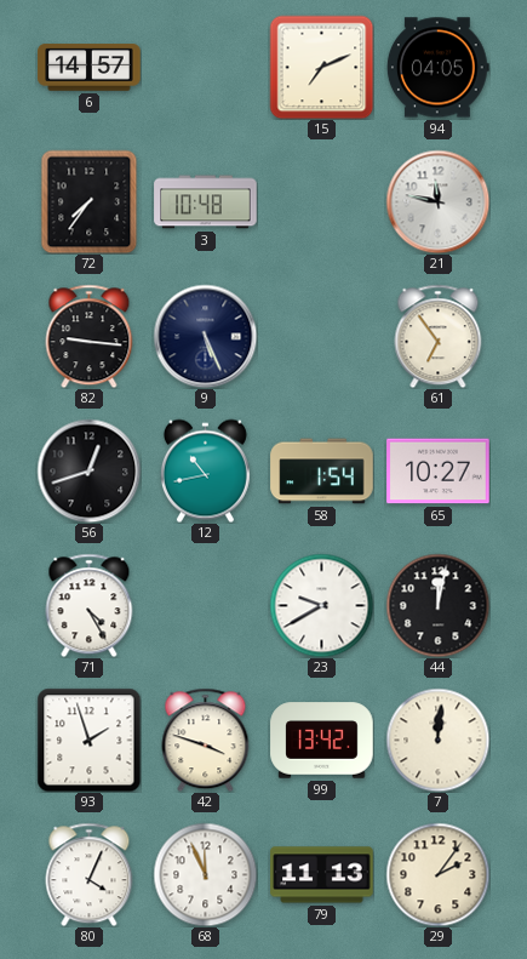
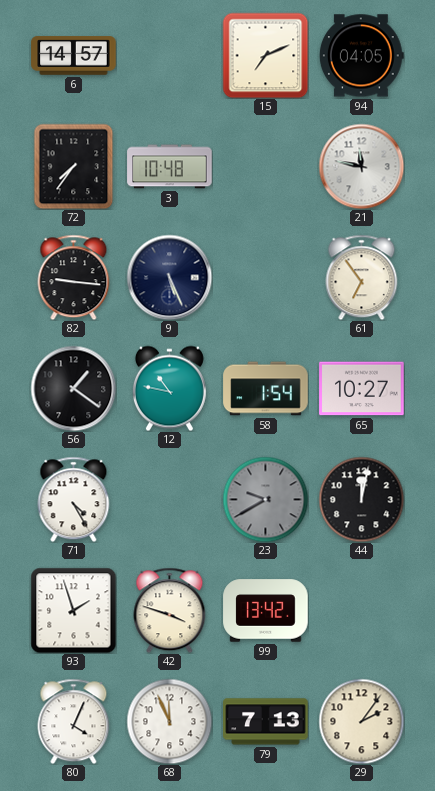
56: 12:42 -> 1:21 (73, 388)
12: 10:43 -> 10:47 (169, 388)
23 dial: white -> grey (265, 499)
7: 12:01 -> none (437, 740)
79: 11:13 -> 7:13 (266, 722)
